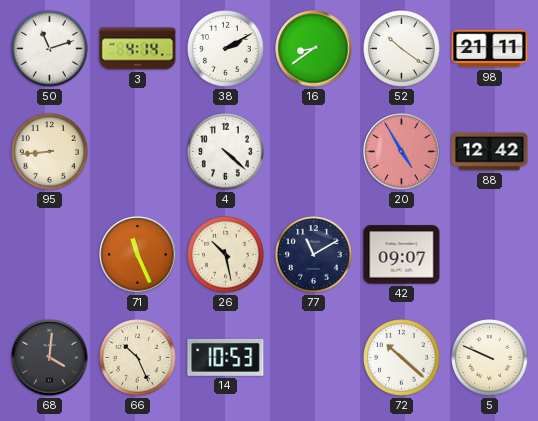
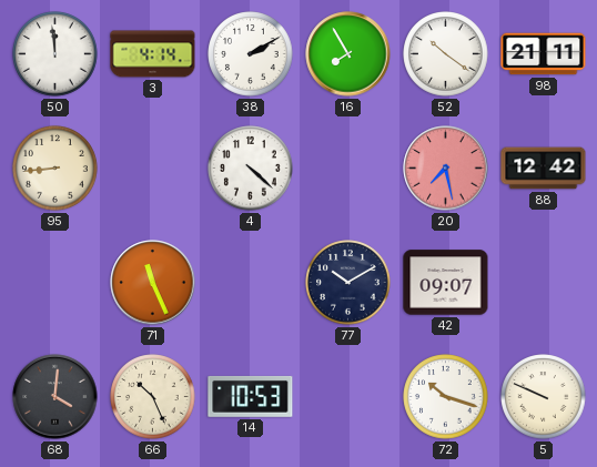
50: 11:12 -> 11:59 (55, 54)
16: 8:39 -> 7:55 (348, 54)
20: 4:55 -> 7:28 (446, 169)
26: 10:28 -> none (226, 255)
77: 11:10 -> 10:10 (348, 283)
72: 10:22 -> 10:18 (446, 397)
